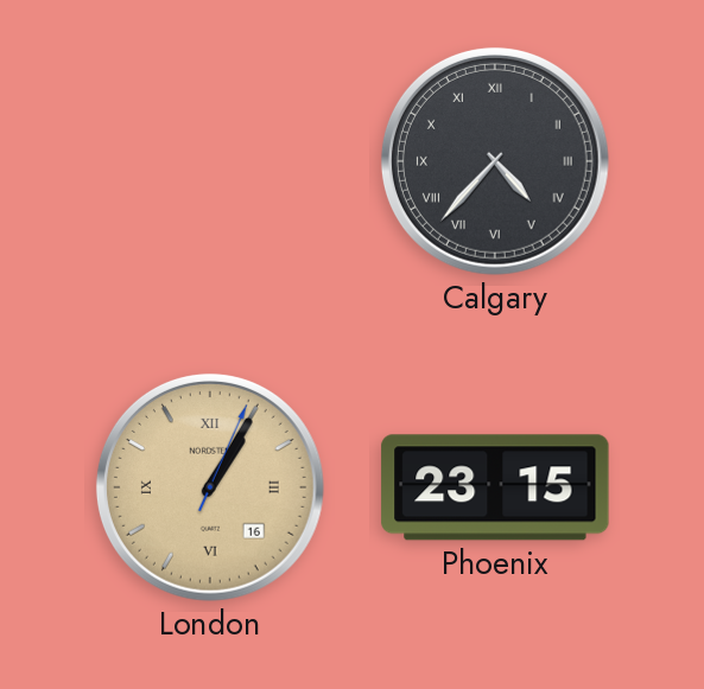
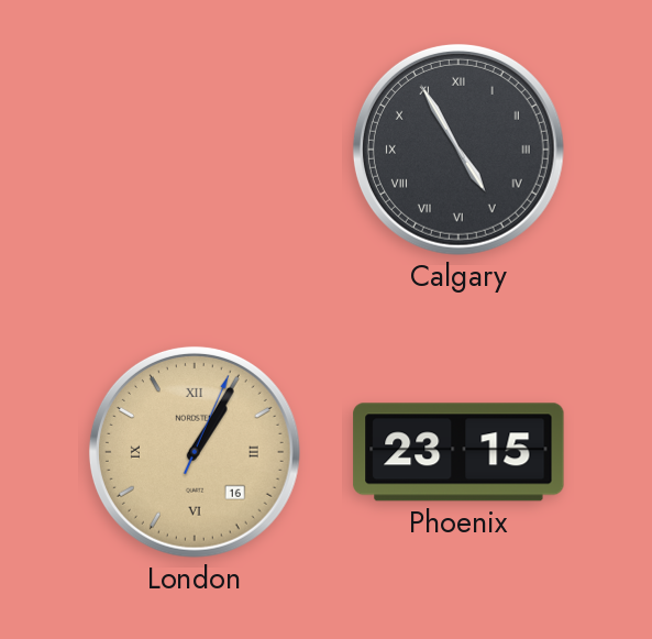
Calgary: 4:37 -> 4:55 (458, 150)
